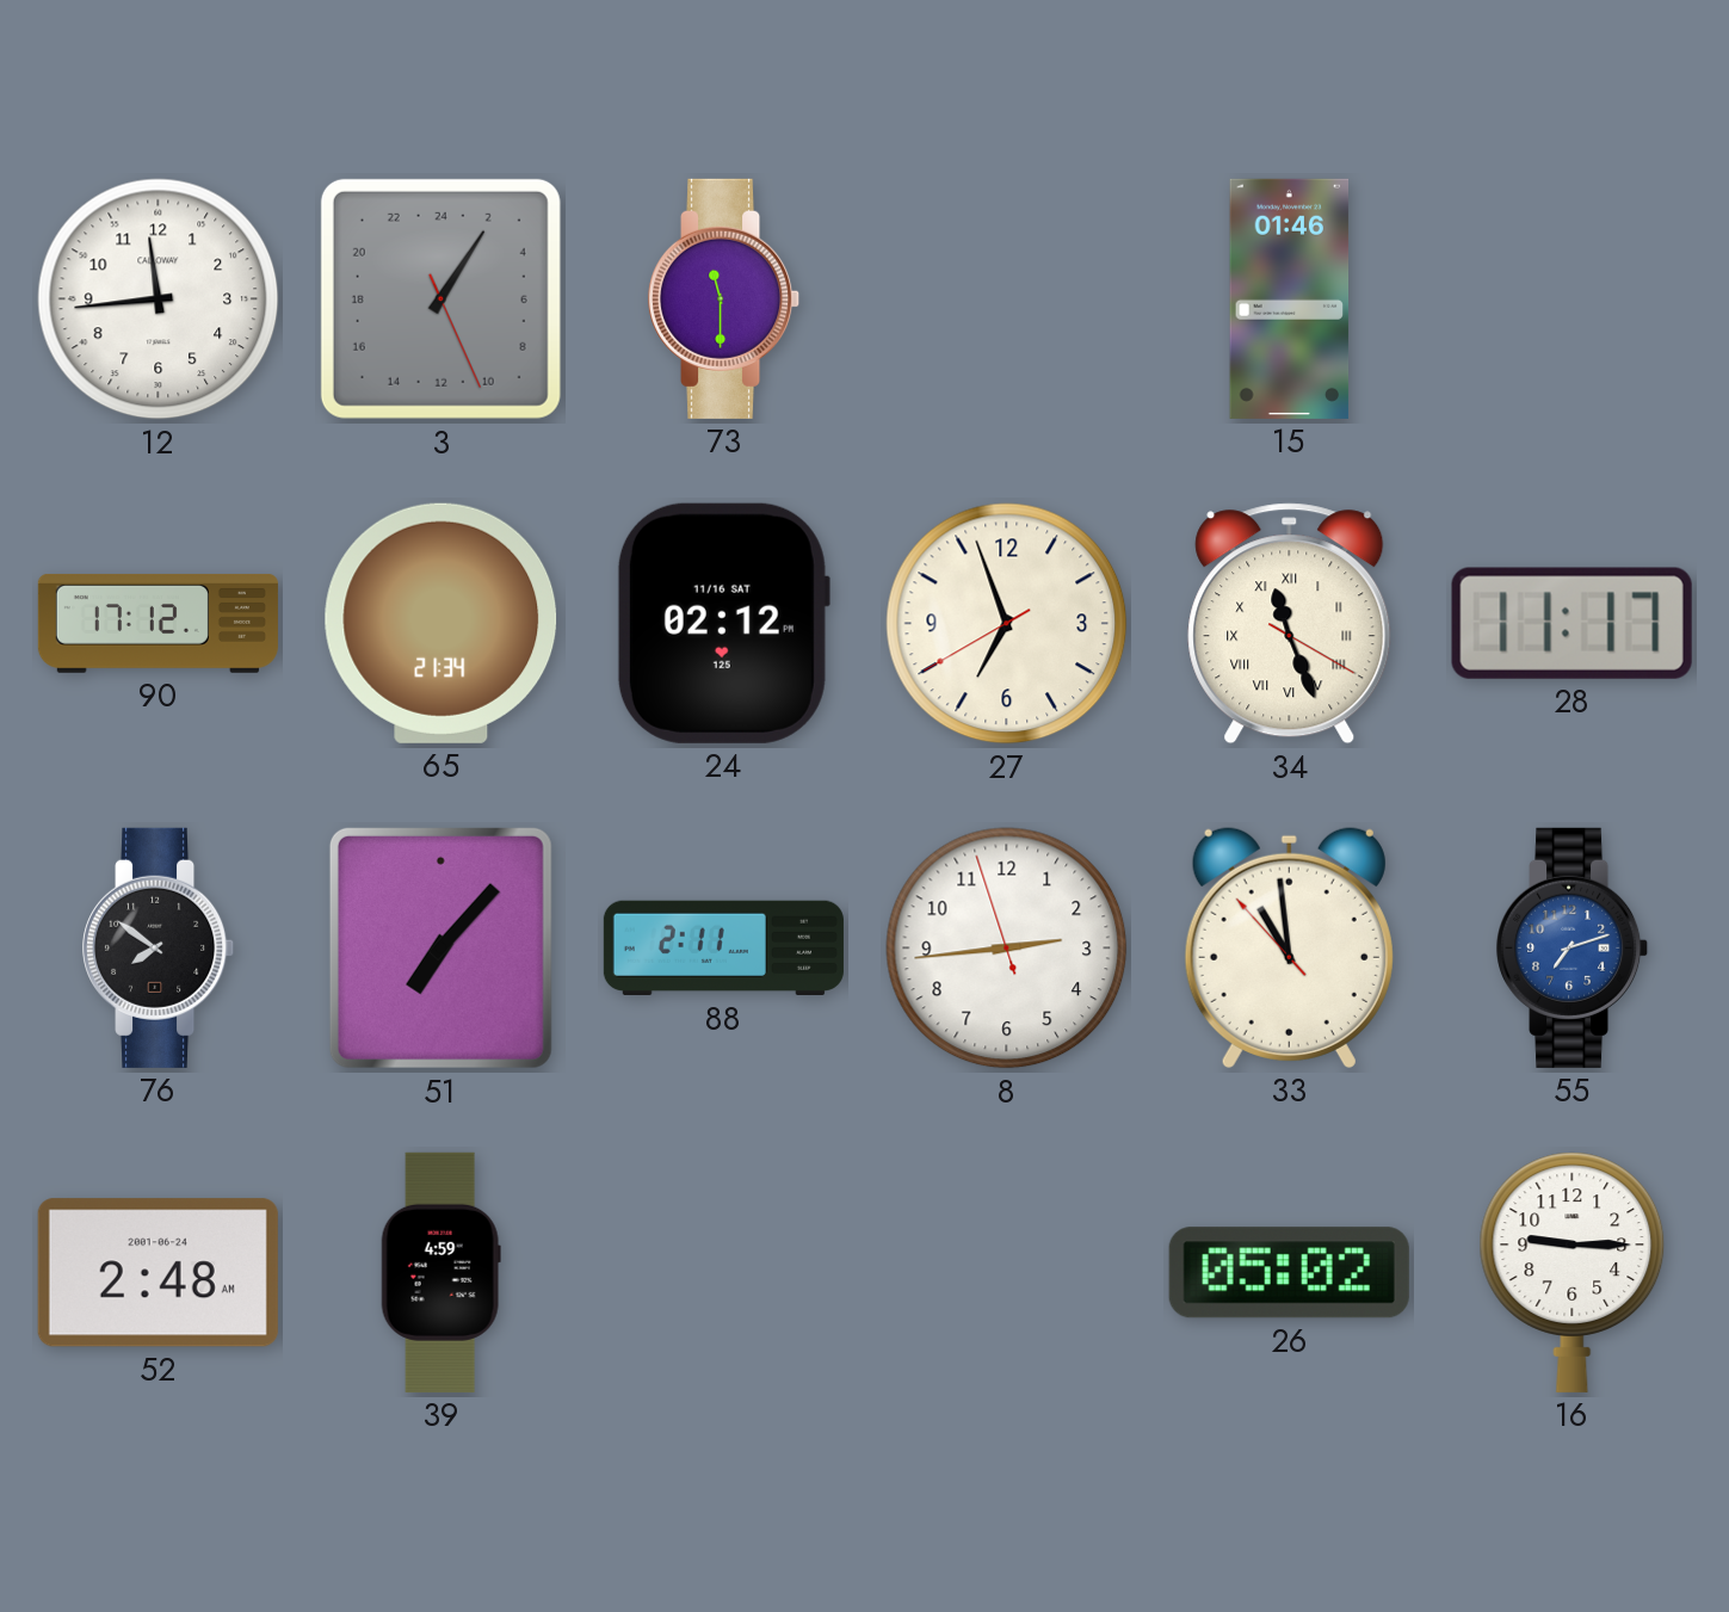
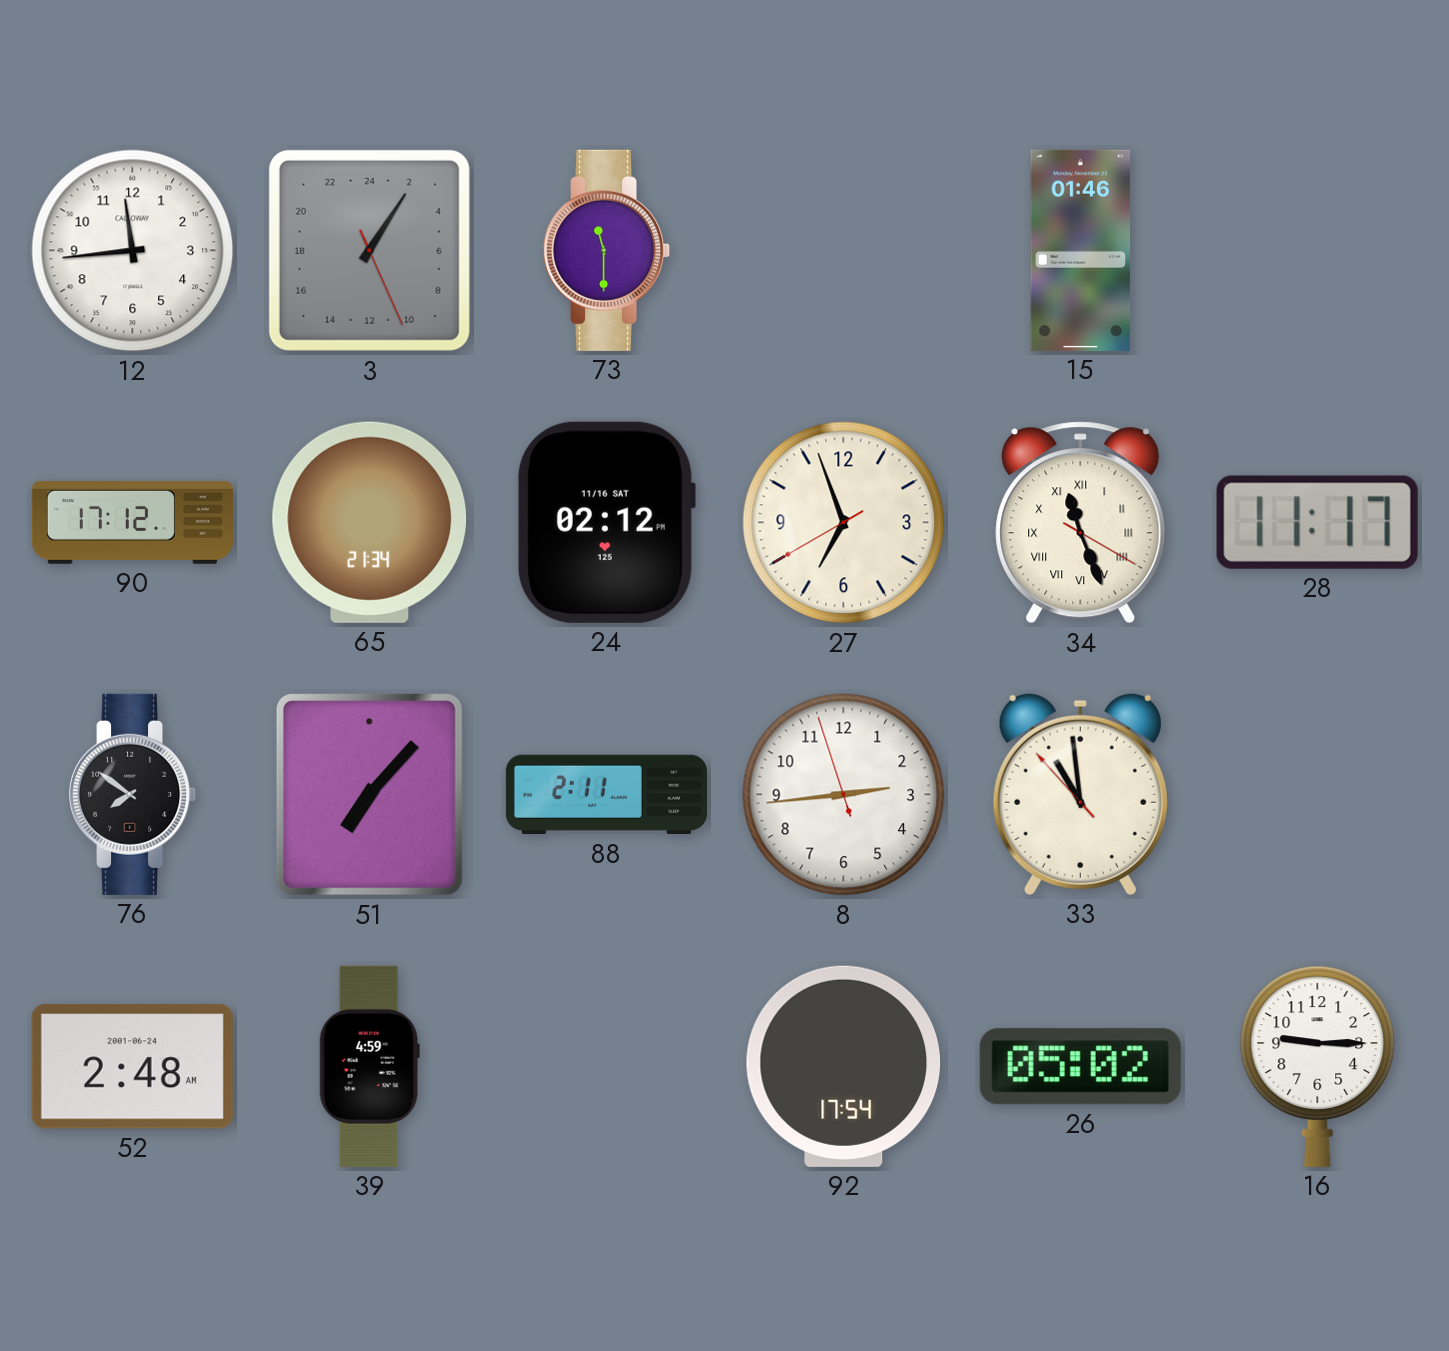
55: 7:12 -> none (1574, 947)
92: none -> 17:54 (844, 1066)
